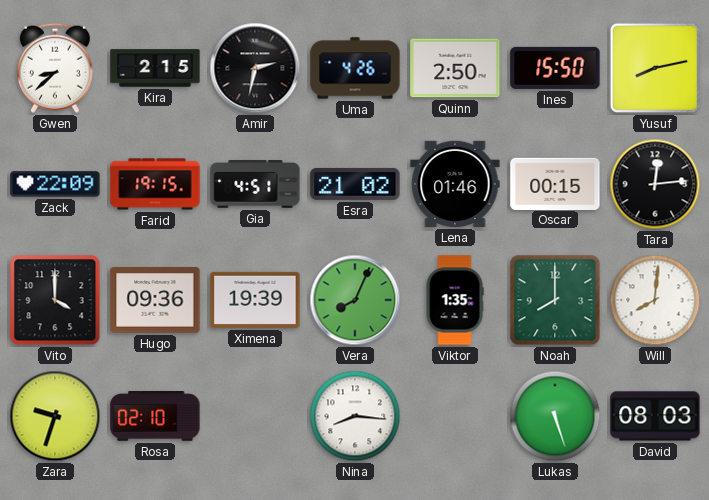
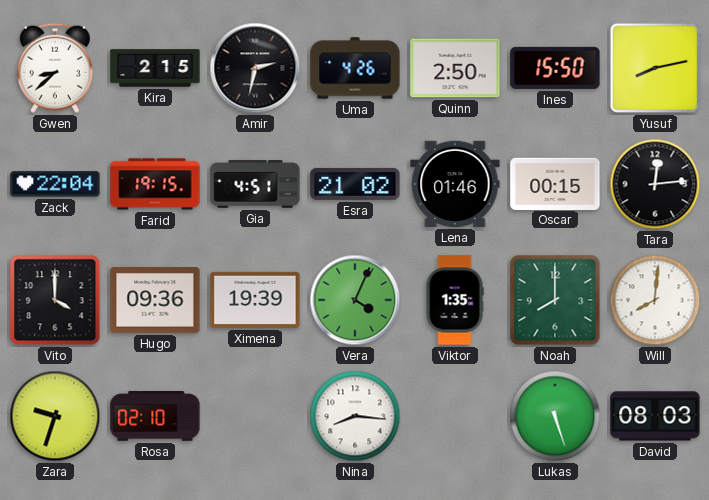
Zack: 22:09 -> 22:04 (55, 184)
Vera: 8:04 -> 4:04 (355, 300)
